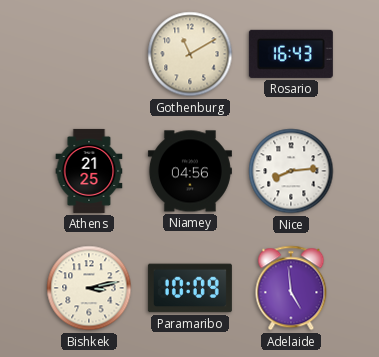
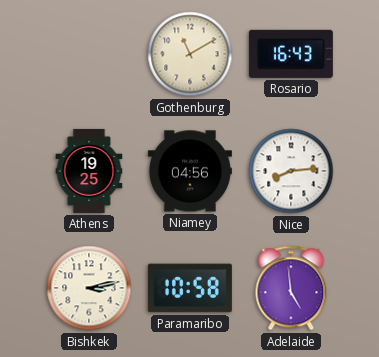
Athens: 21:25 -> 19:25 (89, 171)
Paramaribo: 10:09 -> 10:58 (190, 288)
